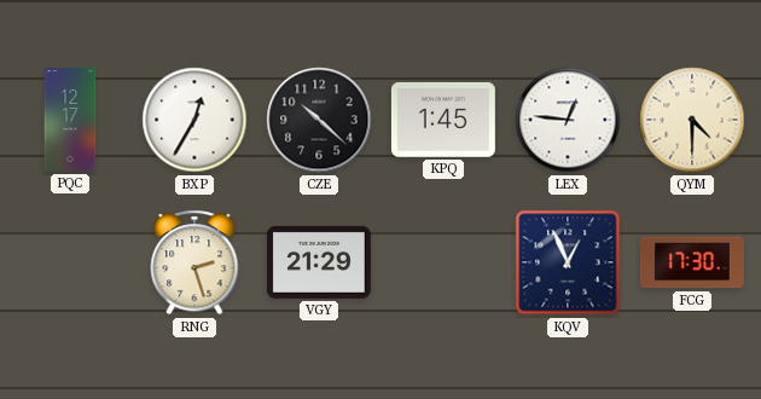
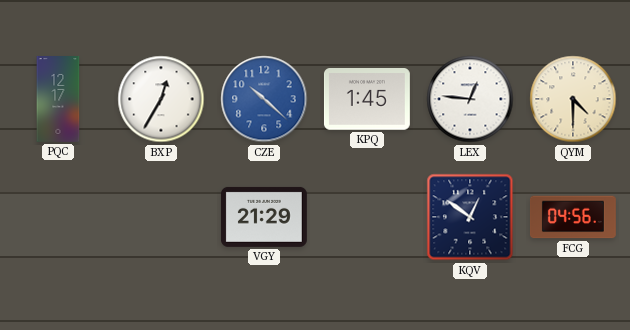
CZE dial: black -> blue (264, 99)
RNG: 2:27 -> none (194, 262)
KQV: 12:56 -> 12:51 (470, 217)
FCG: 17:30 -> 04:56 (573, 217)
